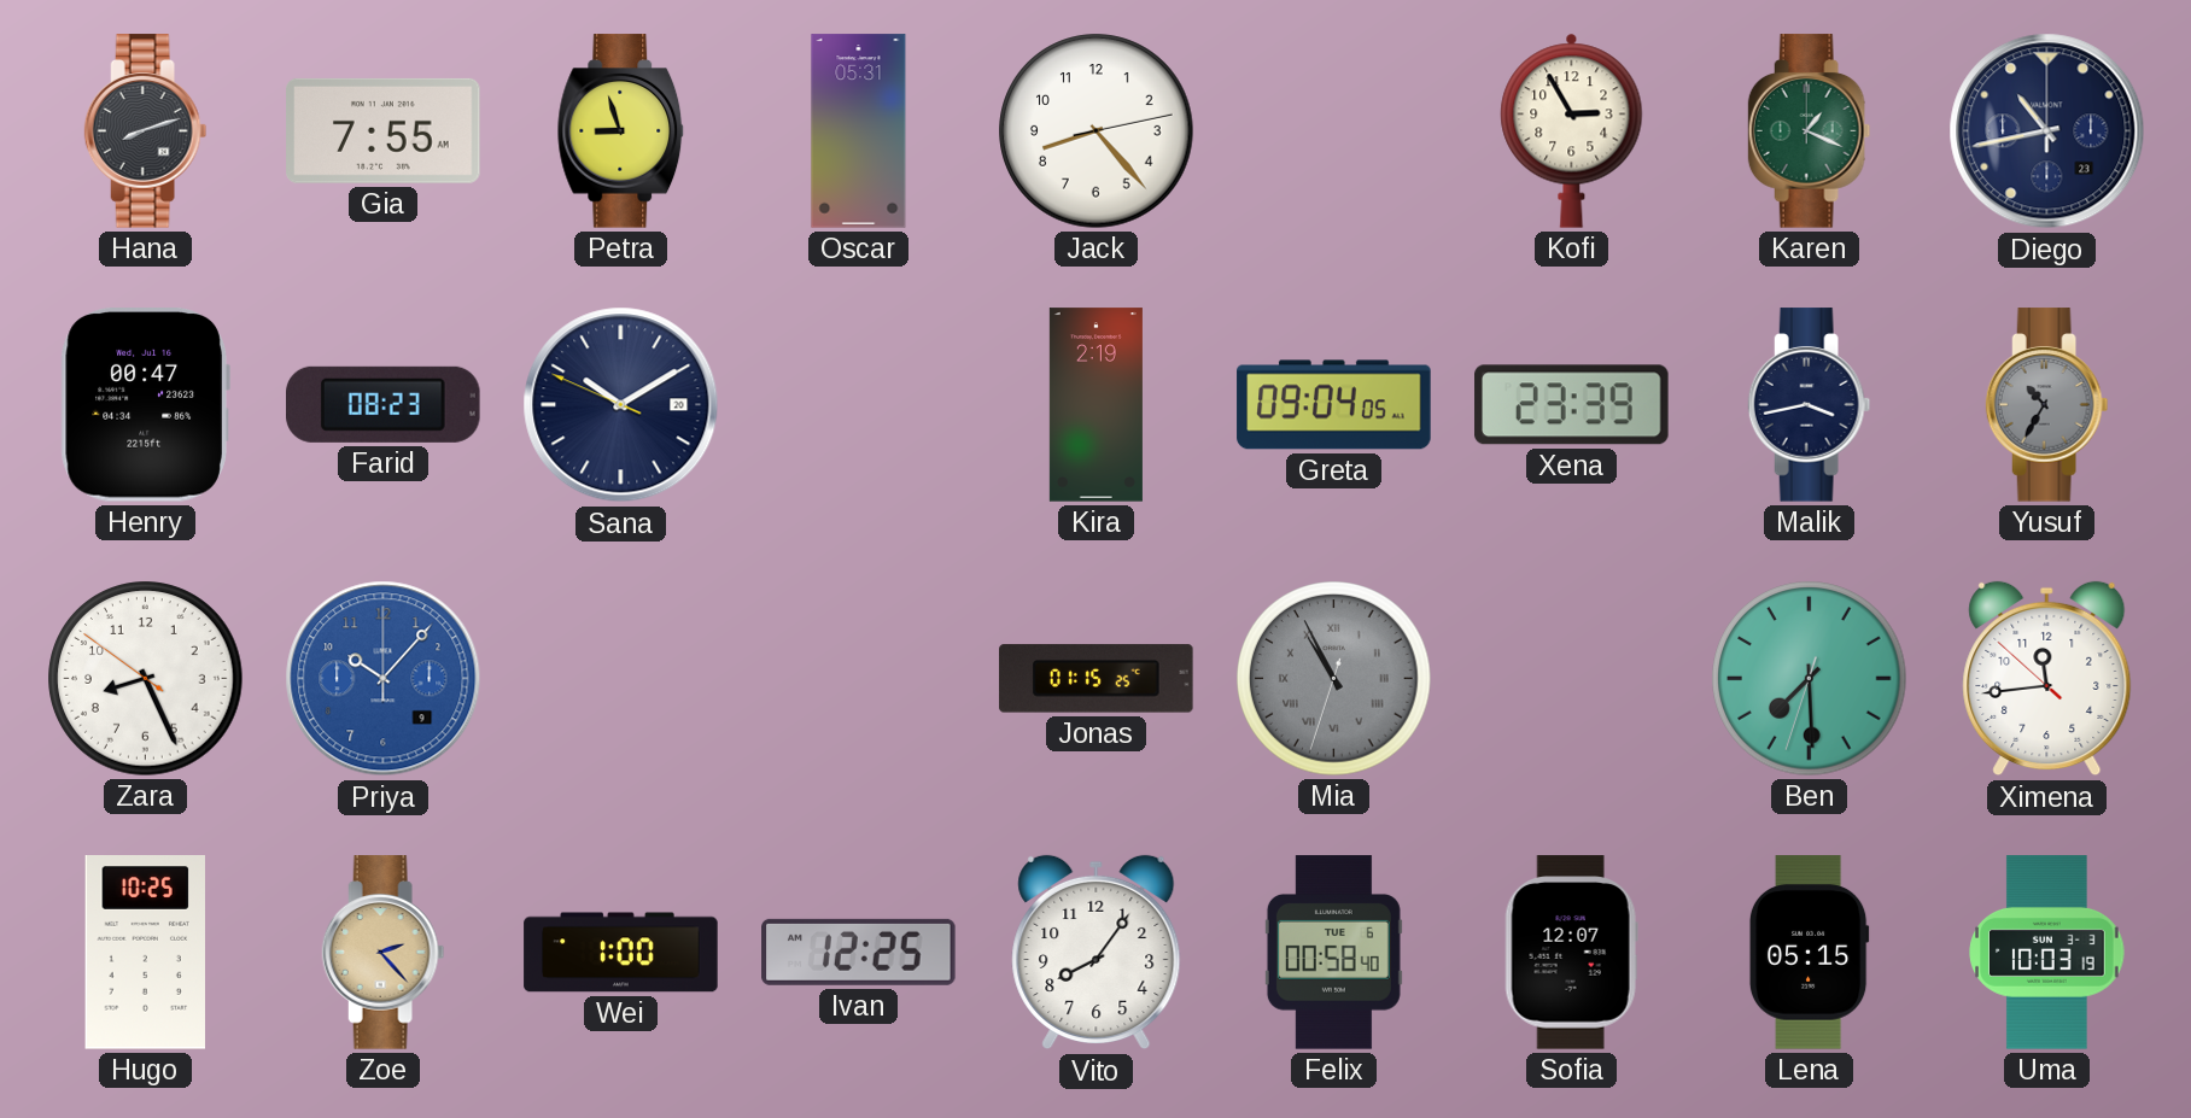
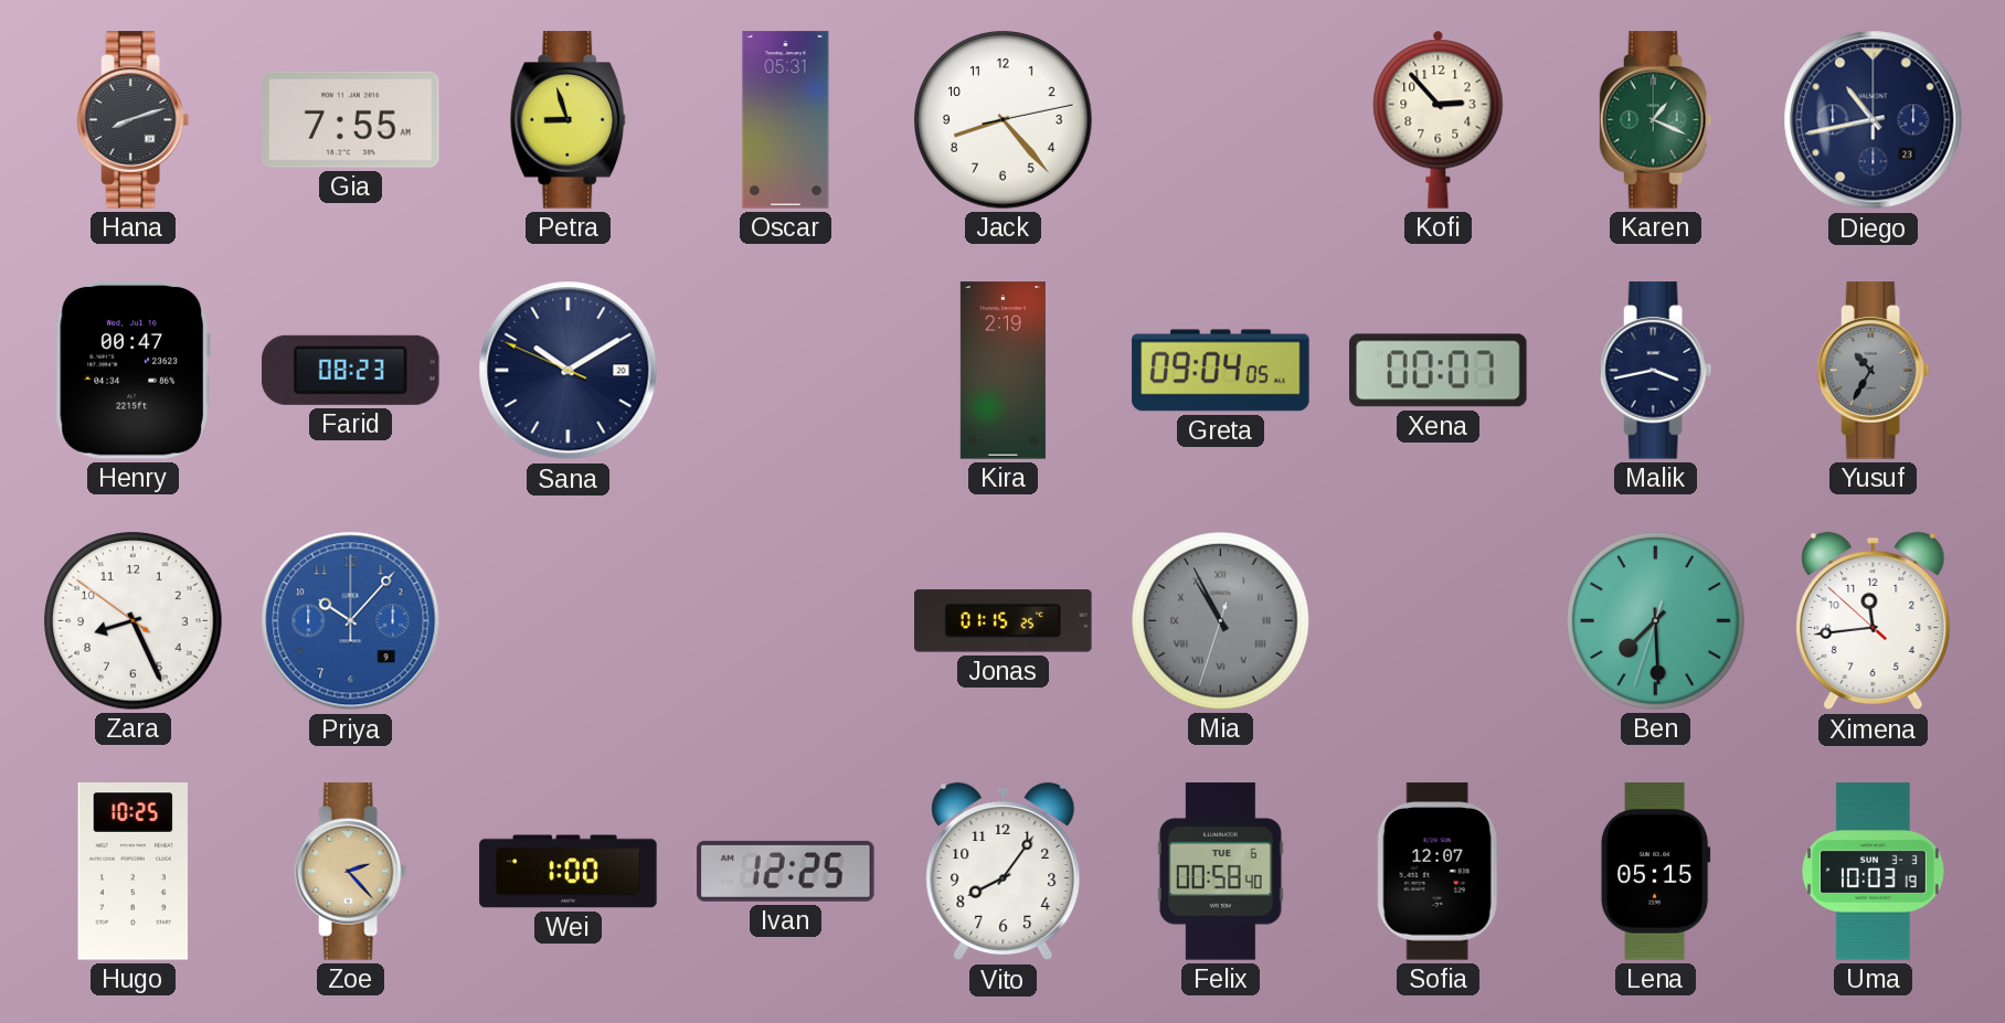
Kofi: 2:55 -> 2:53 (1439, 119)
Xena: 23:39 -> 00:07 (1439, 371)
